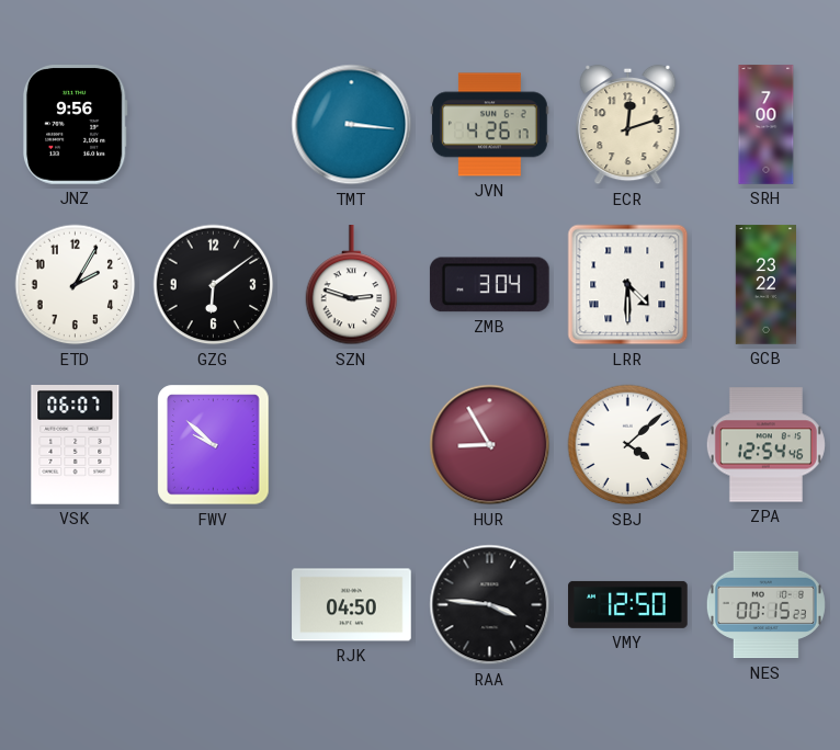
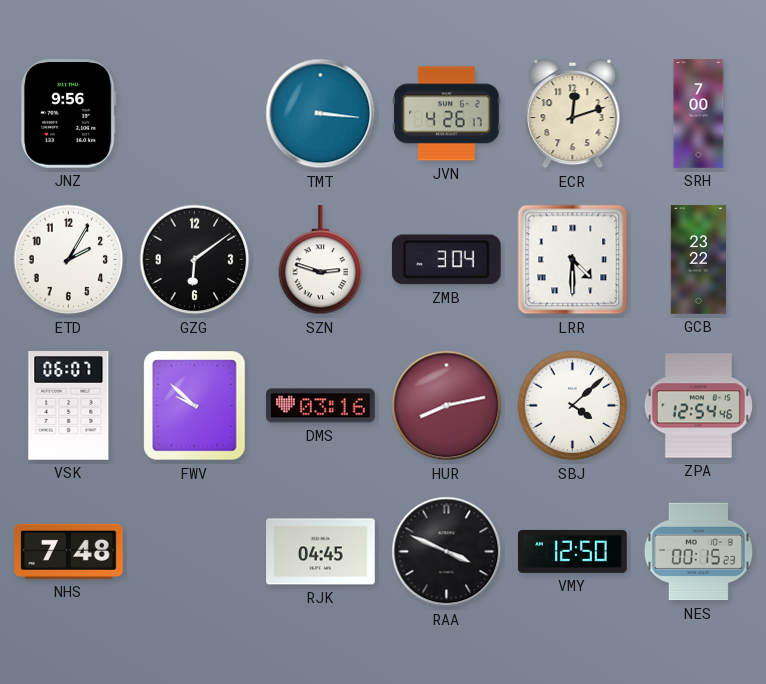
DMS: none -> 03:16 (321, 406)
HUR: 8:55 -> 8:13 (447, 406)
NHS: none -> 7:48 (69, 551)
RJK: 04:50 -> 04:45 (321, 552)
RAA: 3:46 -> 3:49 (447, 552)
